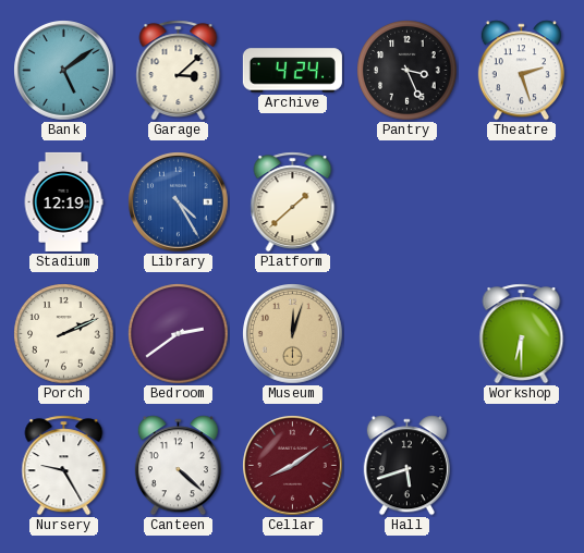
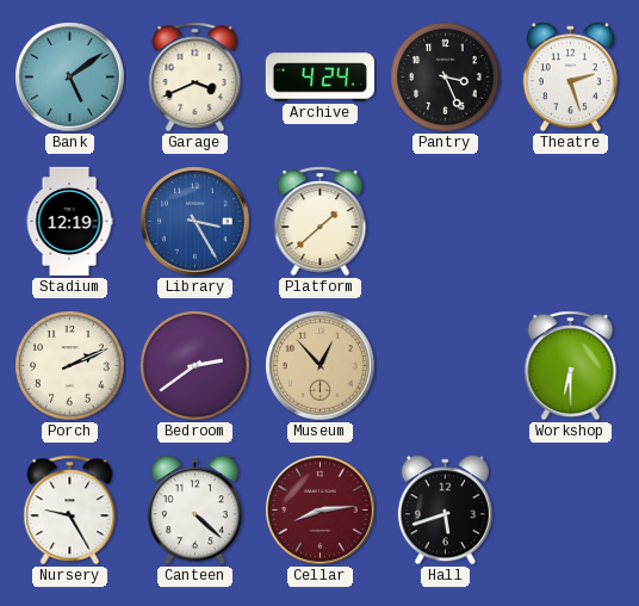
Garage: 3:08 -> 3:41 (196, 78)
Library: 4:25 -> 3:25 (196, 222)
Museum: 12:03 -> 12:53 (321, 366)
Cellar: 8:09 -> 8:14 (321, 511)
